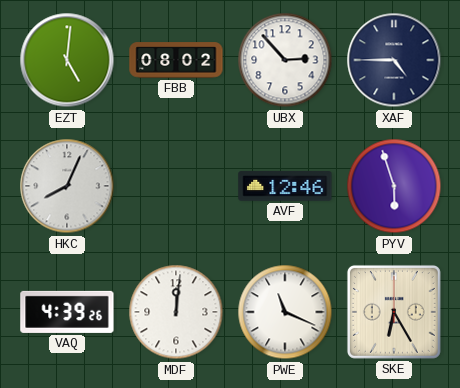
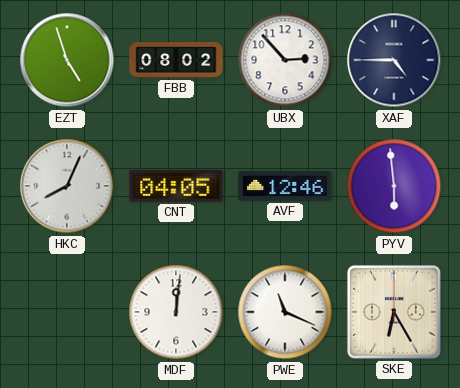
EZT: 5:01 -> 4:57 (67, 60)
CNT: none -> 04:05 (176, 186)
PYV: 5:57 -> 5:59 (394, 186)
VAQ: 4:39 -> none (67, 312)
